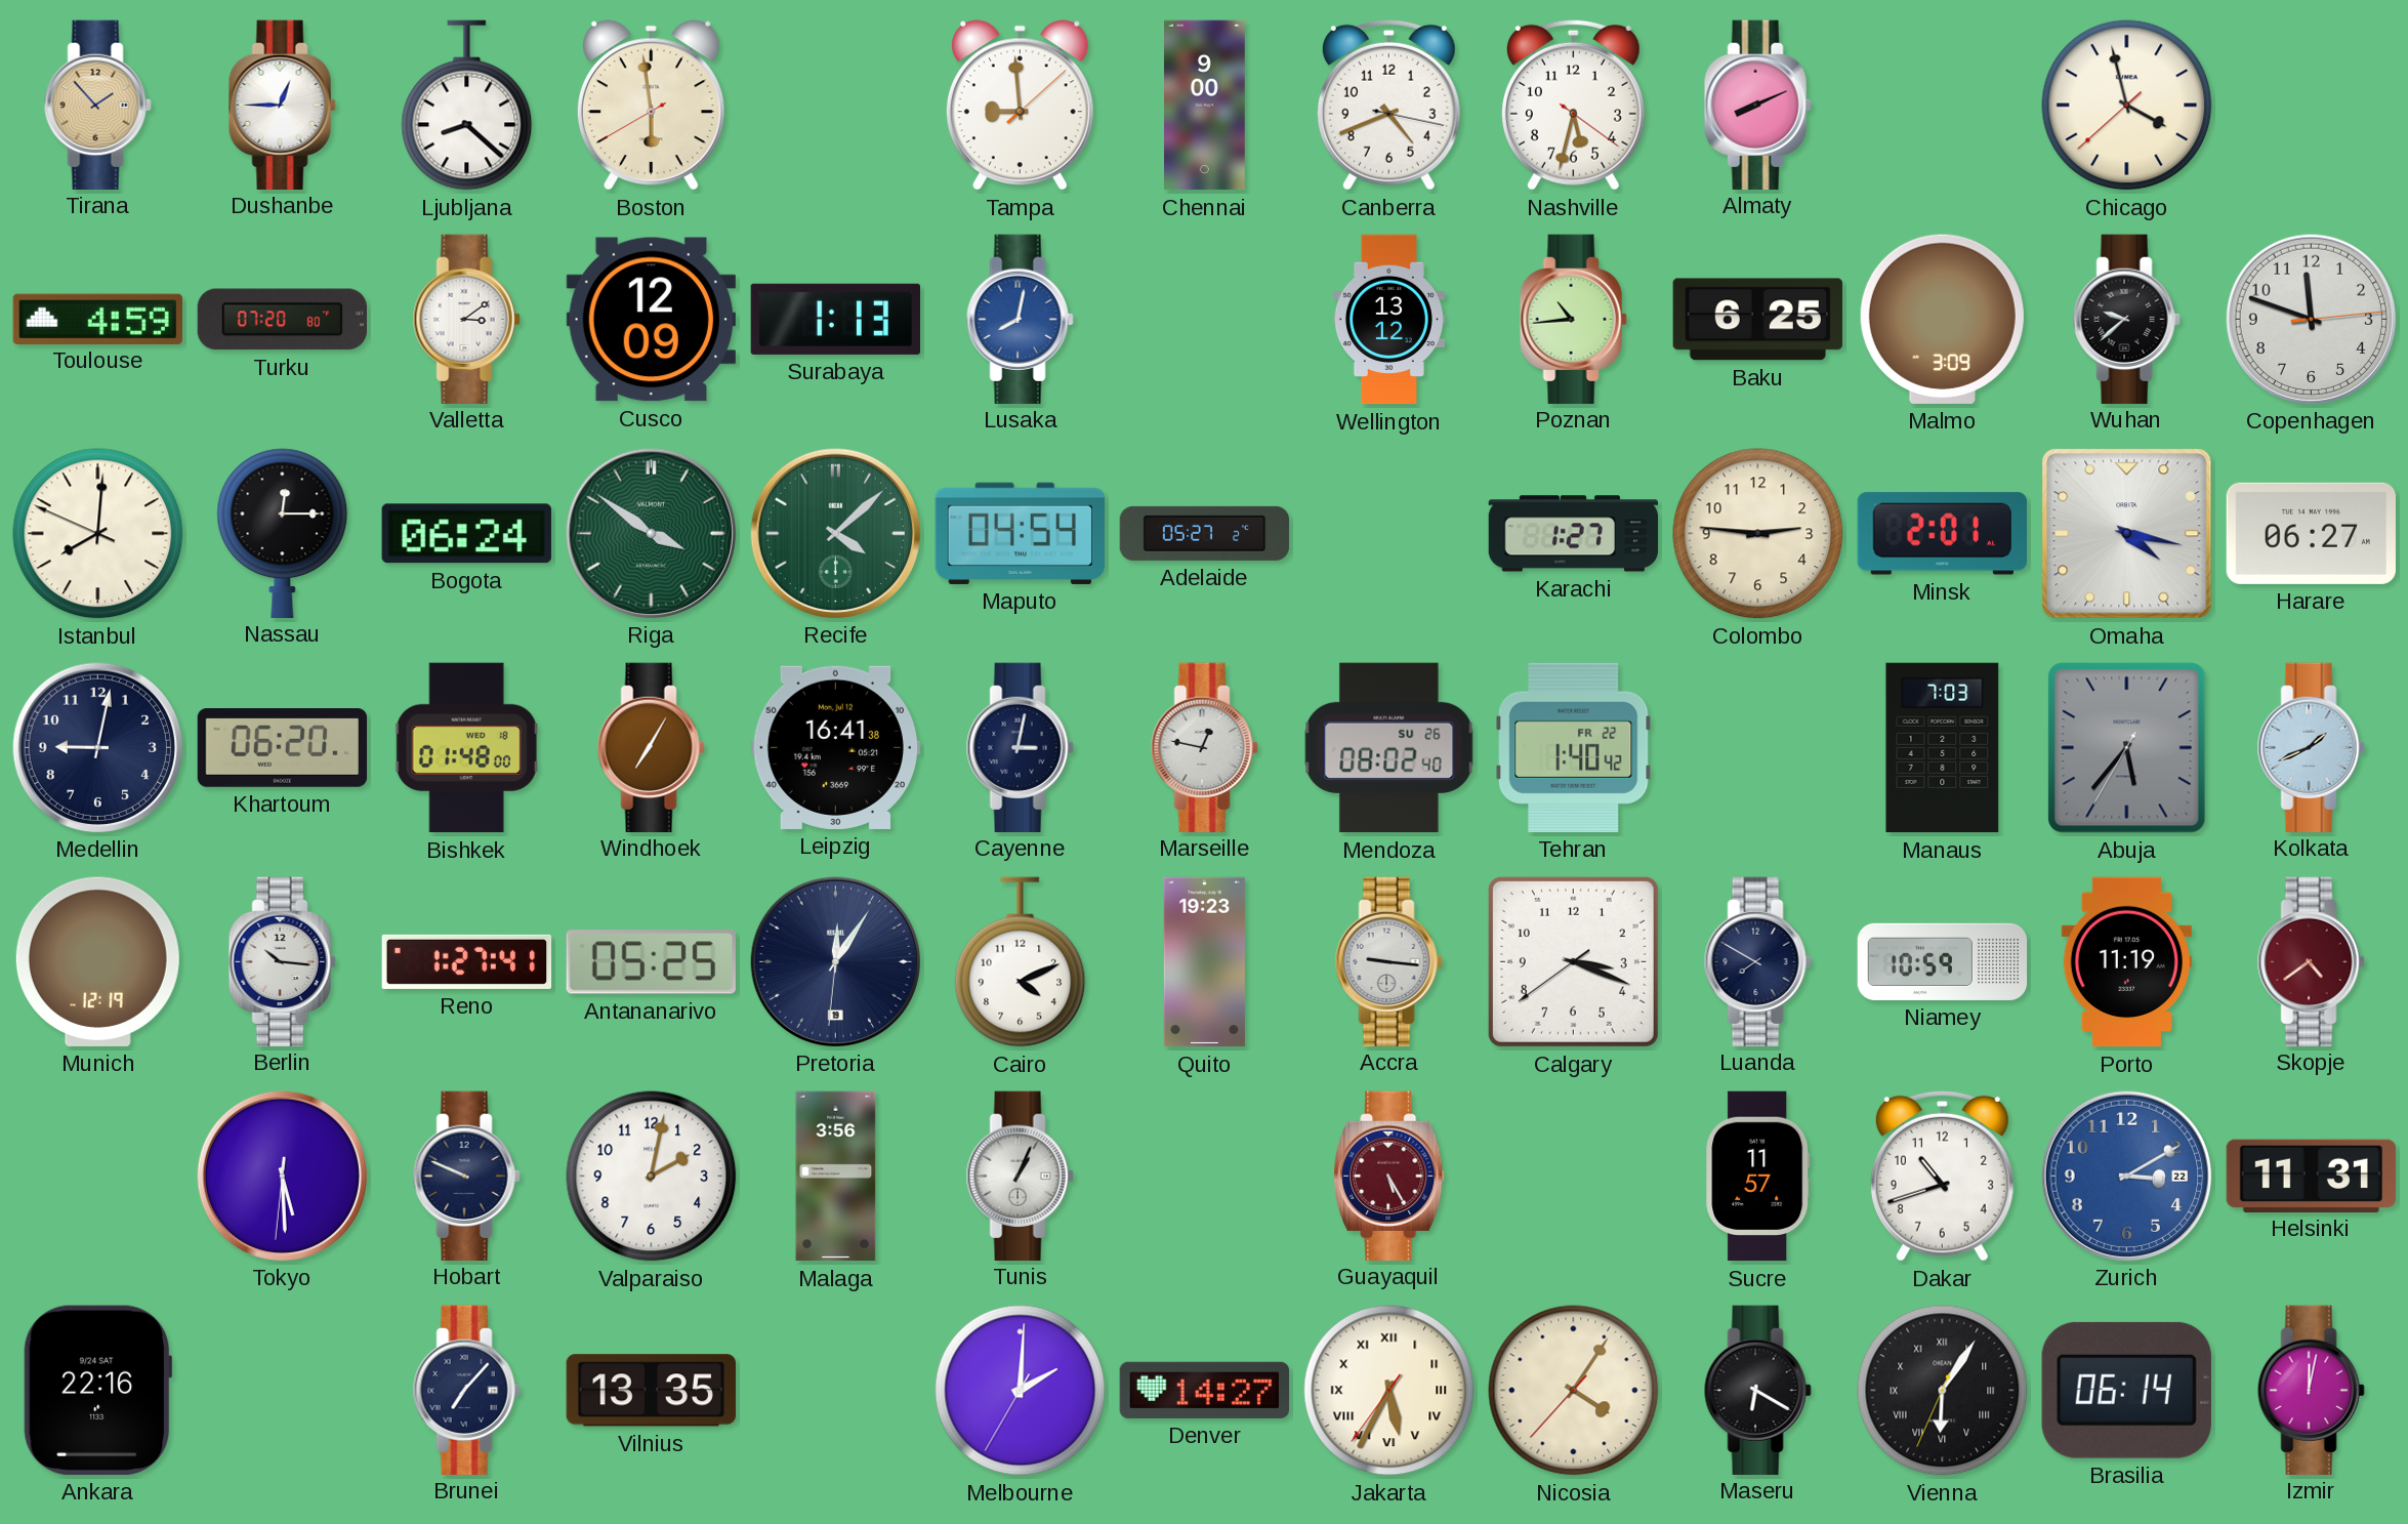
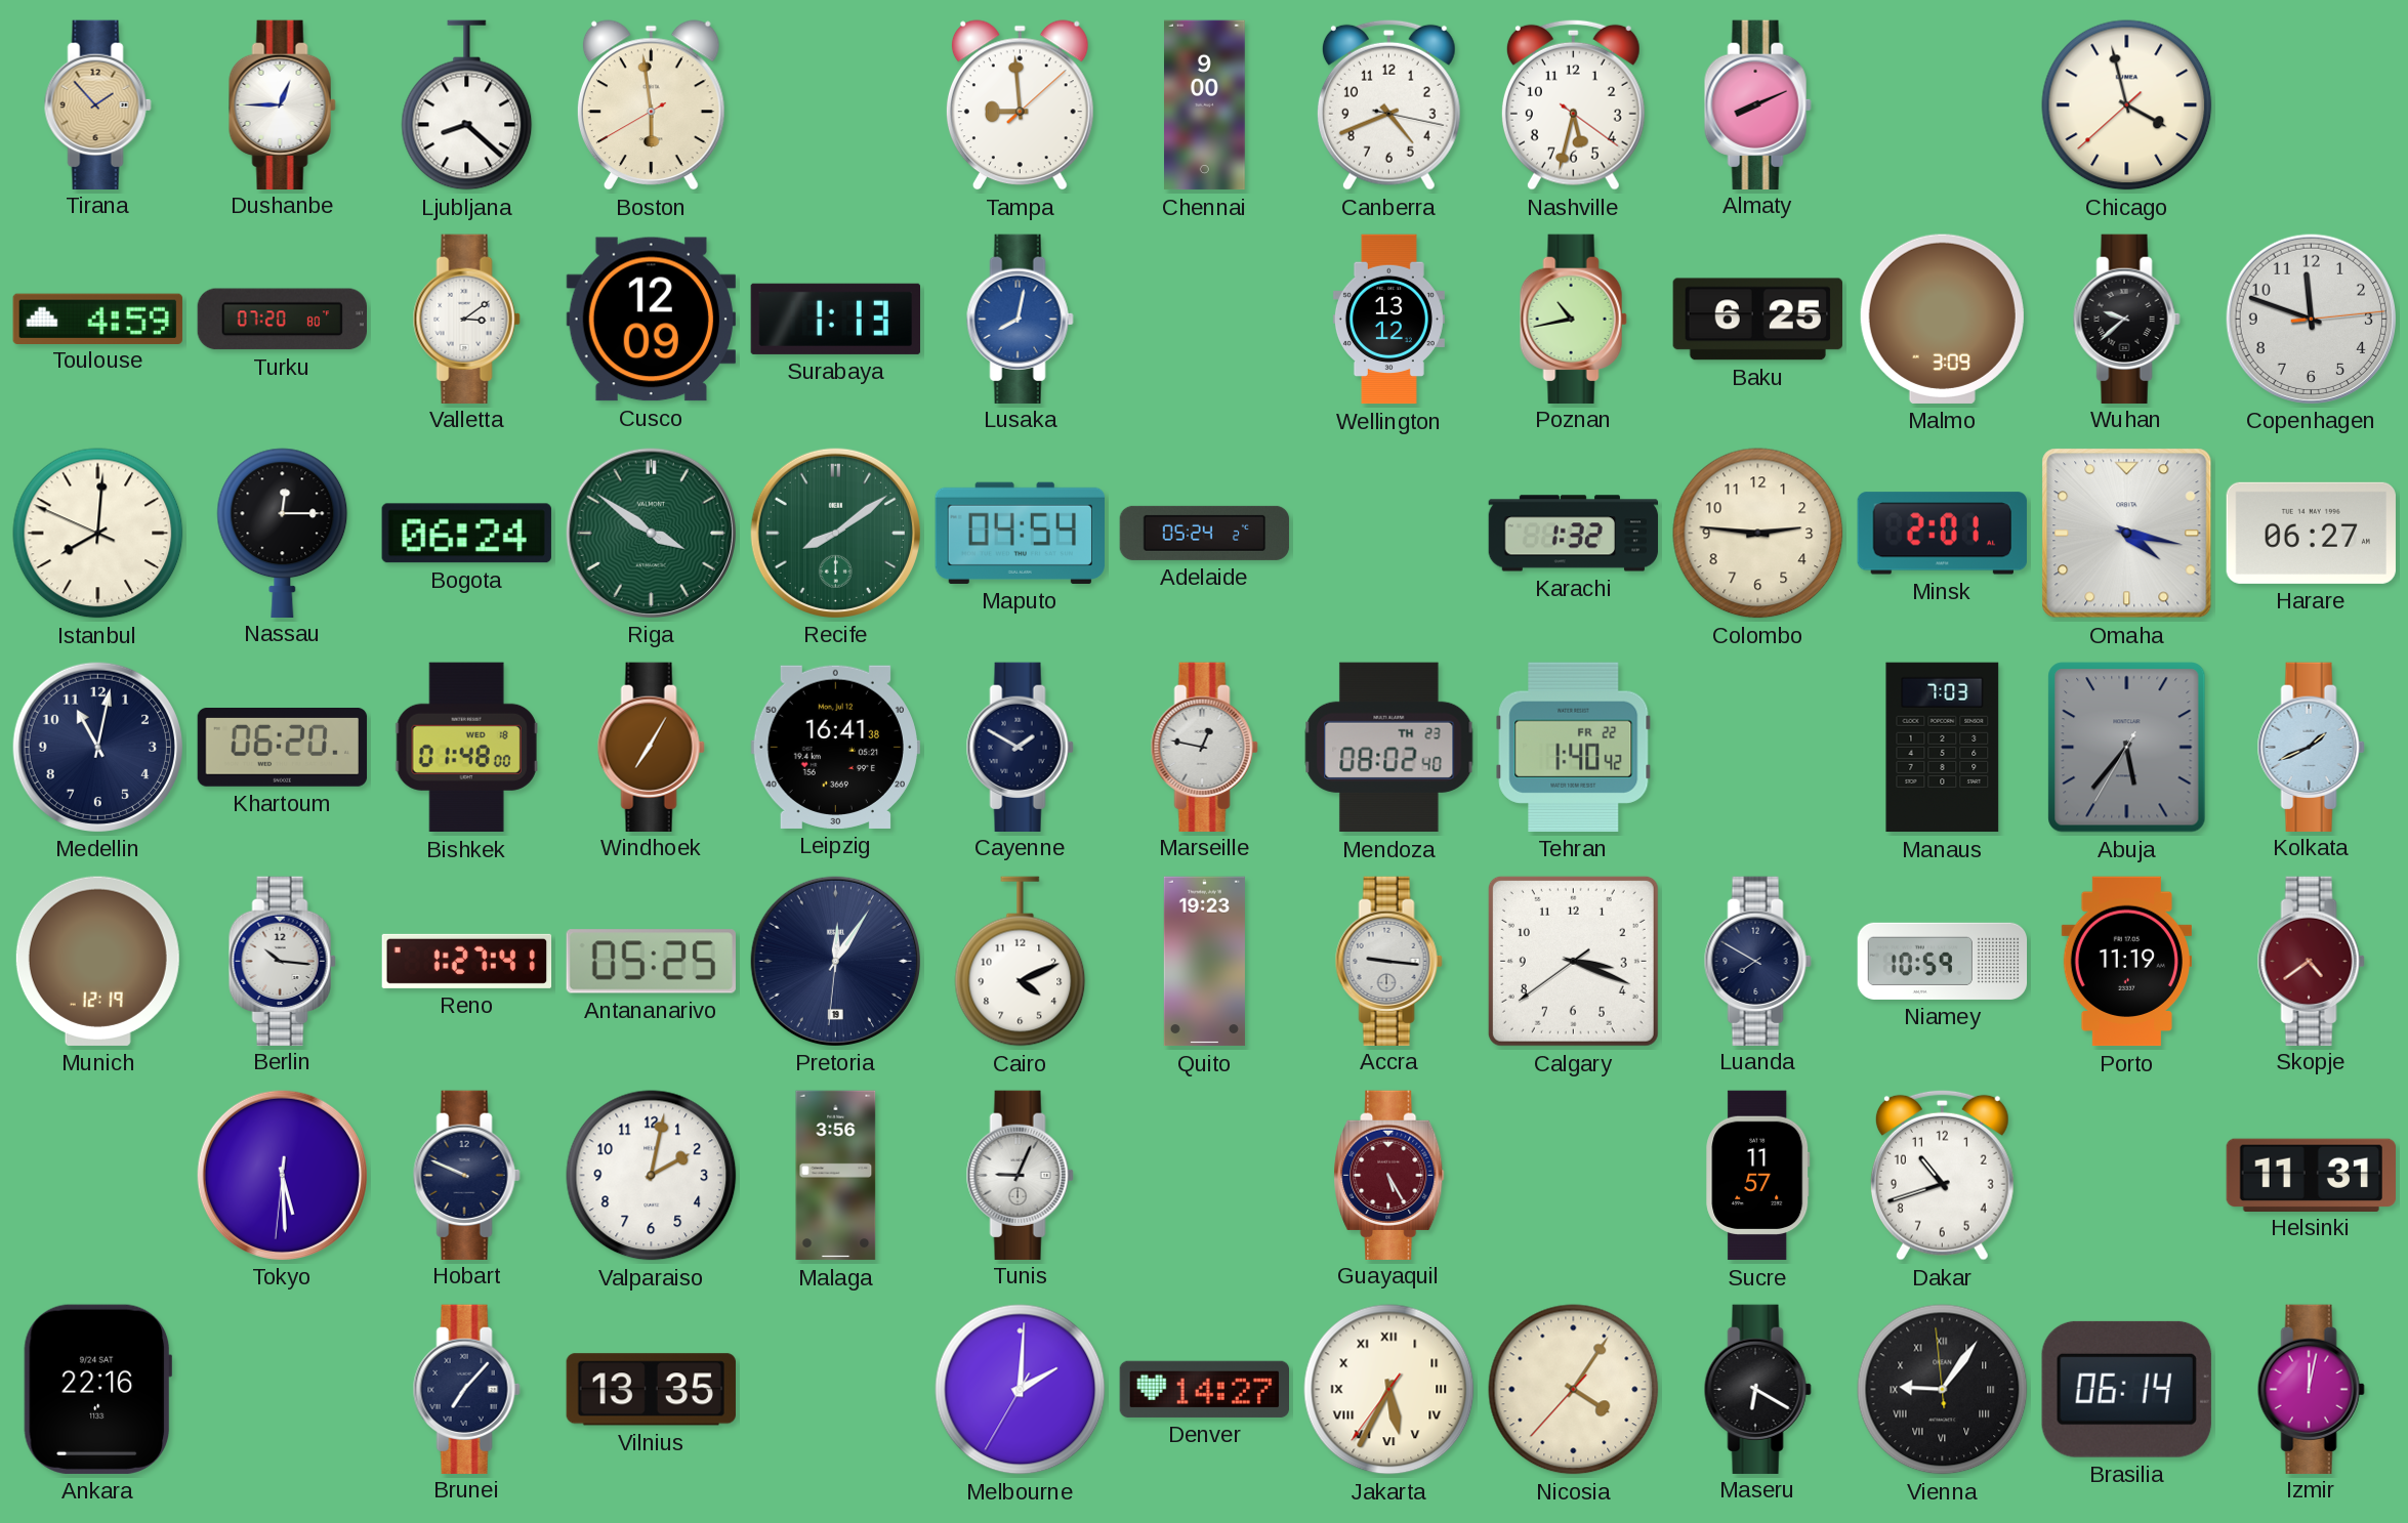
Poznan: 10:44 -> 10:43 (1573, 319)
Recife: 4:08 -> 8:09 (835, 533)
Adelaide: 05:27 -> 05:24 (1205, 533)
Karachi: 1:27 -> 1:32 (1574, 534)
Medellin: 9:02 -> 11:02 (97, 747)
Cayenne: 3:02 -> 1:50 (1020, 747)
Mendoza date: SU 26 -> TH 23 (1389, 748)
Tunis: 1:04 -> 9:04 (1020, 1175)
Zurich: 3:10 -> none (2126, 1176)
Vienna: 6:05 -> 9:05 (1943, 1390)
